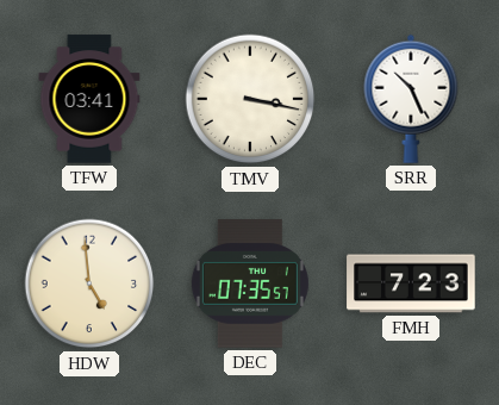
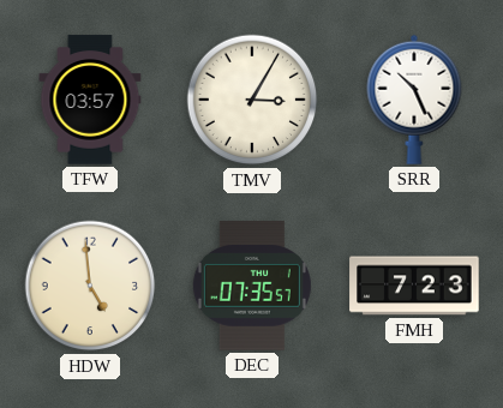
TFW: 03:41 -> 03:57 (90, 100)
TMV: 3:17 -> 3:05 (252, 100)
